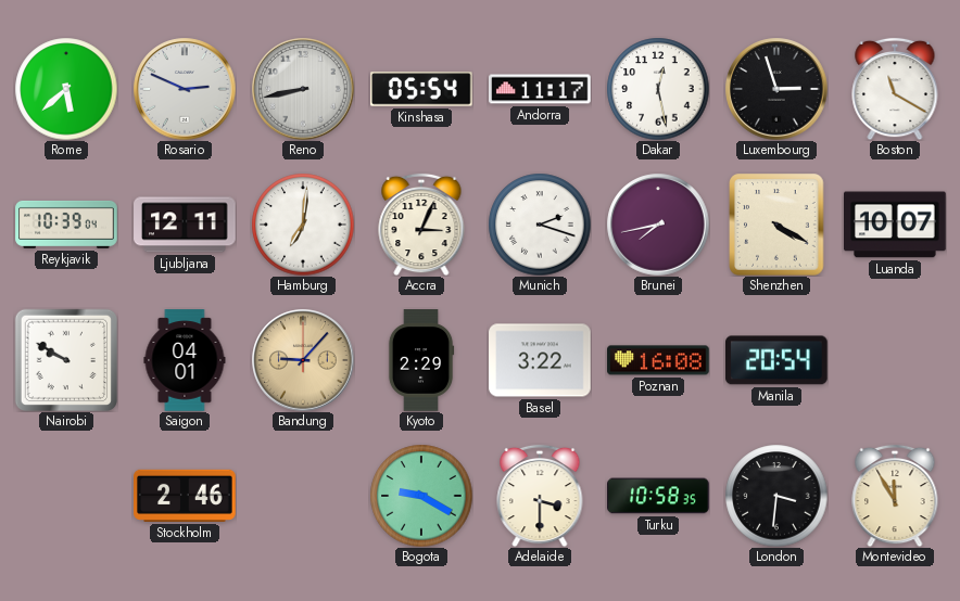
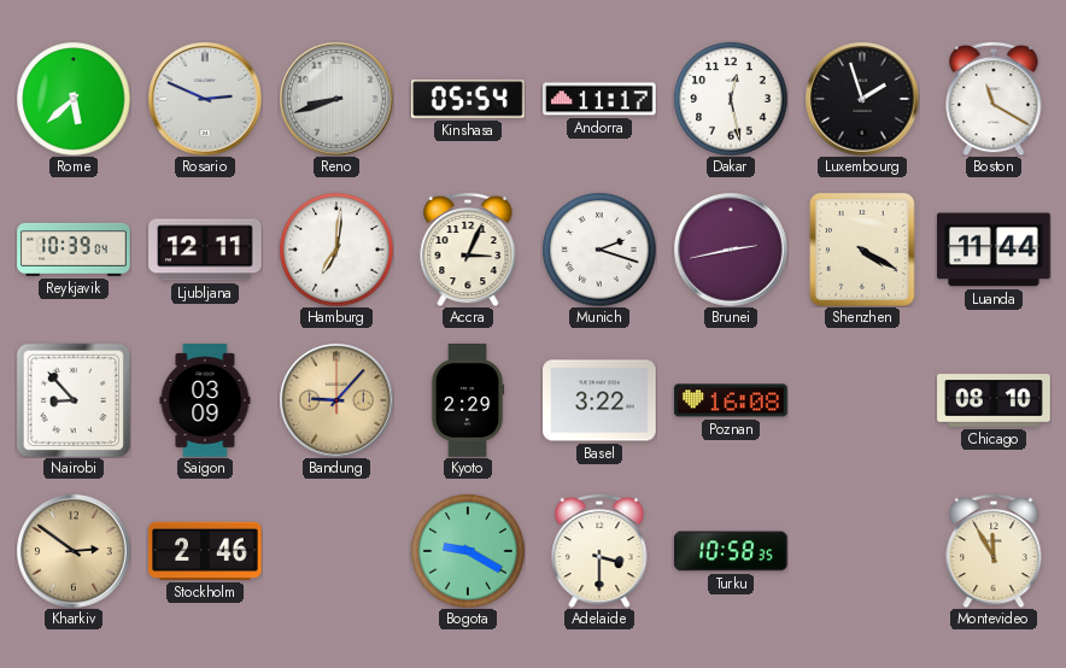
Reno: 8:43 -> 8:42 (336, 99)
Luxembourg: 2:57 -> 1:57 (862, 99)
Brunei: 7:43 -> 2:43 (731, 250)
Luanda: 10:07 -> 11:44 (995, 250)
Nairobi: 9:50 -> 8:53 (72, 399)
Saigon: 04:01 -> 03:09 (205, 400)
Manila: 20:54 -> none (778, 360)
Chicago: none -> 08:10 (994, 400)
Kharkiv: none -> 2:51 (74, 551)
London: 3:31 -> none (776, 496)
